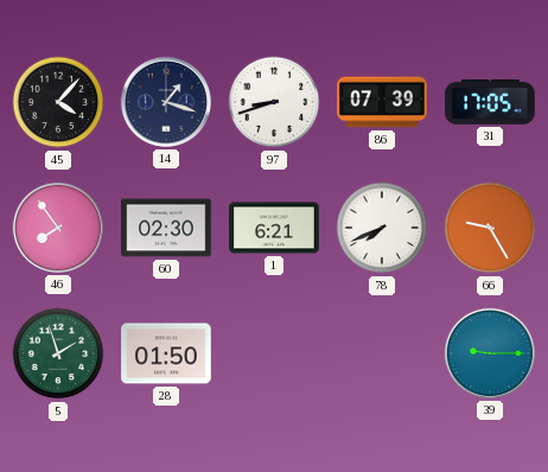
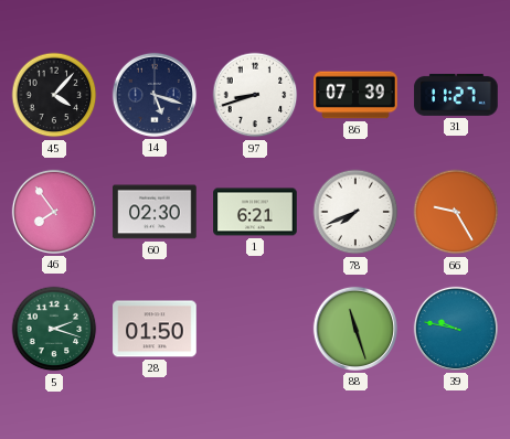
14: 1:18 -> 5:18 (155, 95)
31: 17:05 -> 11:27 (456, 95)
5: 1:57 -> 2:18 (54, 329)
88: none -> 11:27 (355, 329)
39: 9:15 -> 9:47 (456, 329)
